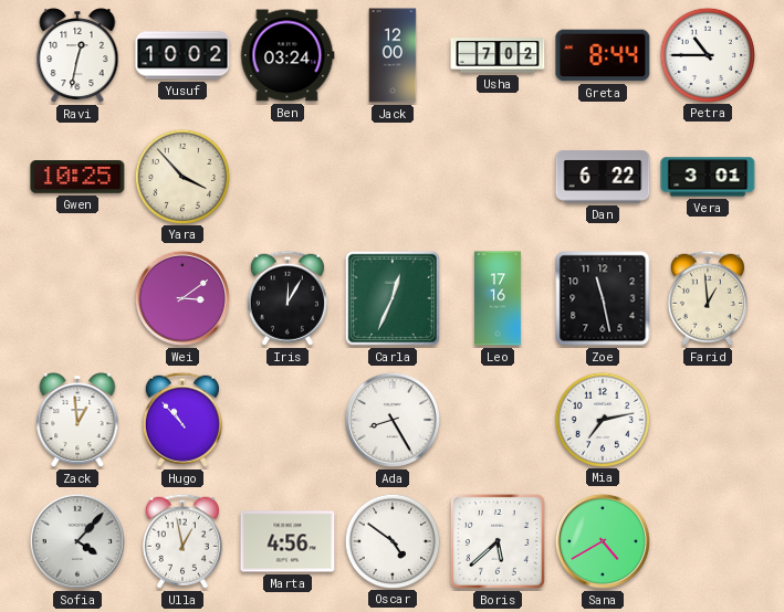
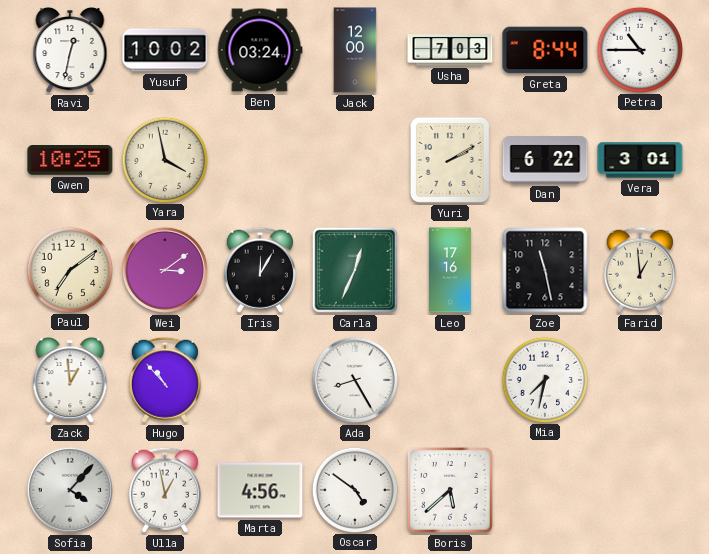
Usha: 7:02 -> 7:03 (450, 50)
Yara: 3:53 -> 3:58 (164, 159)
Yuri: none -> 2:10 (450, 160)
Paul: none -> 7:09 (69, 269)
Mia: 7:13 -> 7:32 (544, 379)
Sana: 4:40 -> none (603, 541)
